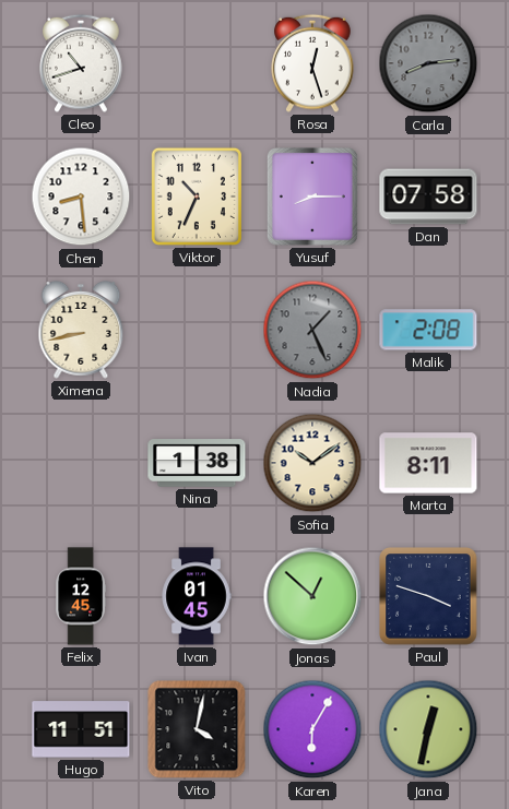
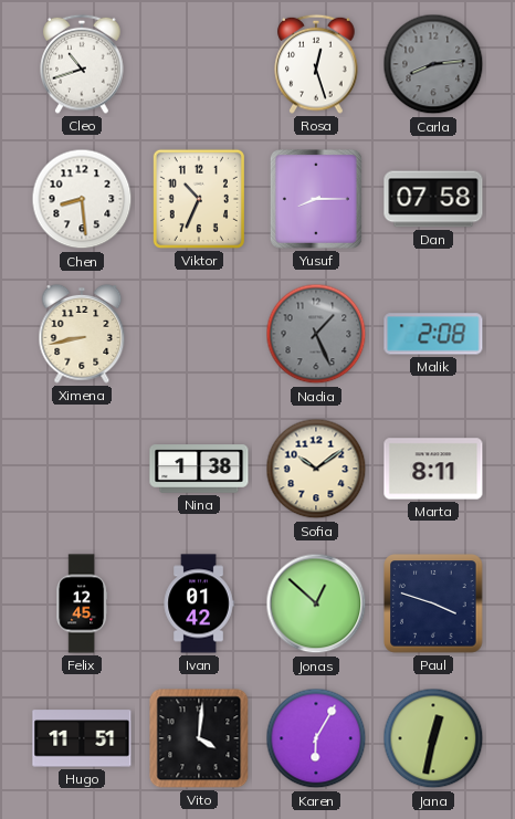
Ivan: 01:45 -> 01:42 (199, 603)
Vito: 4:02 -> 4:01 (199, 738)
